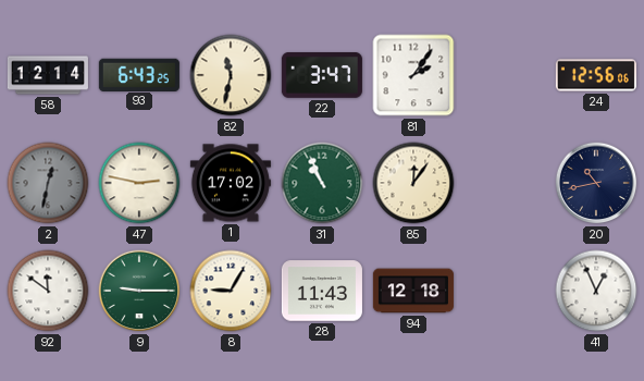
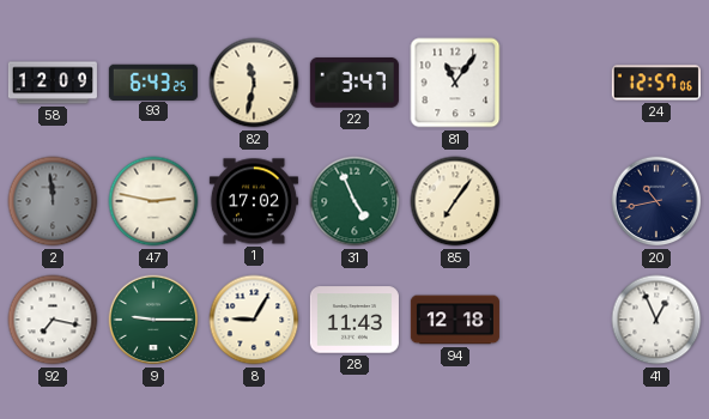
58: 12:14 -> 12:09 (53, 83)
81: 2:06 -> 11:06 (455, 83)
24: 12:56 -> 12:57 (656, 83)
2: 12:32 -> 11:59 (53, 201)
31: 10:56 -> 4:56 (354, 201)
85: 12:06 -> 7:06 (455, 201)
92: 11:51 -> 7:17 (53, 320)
